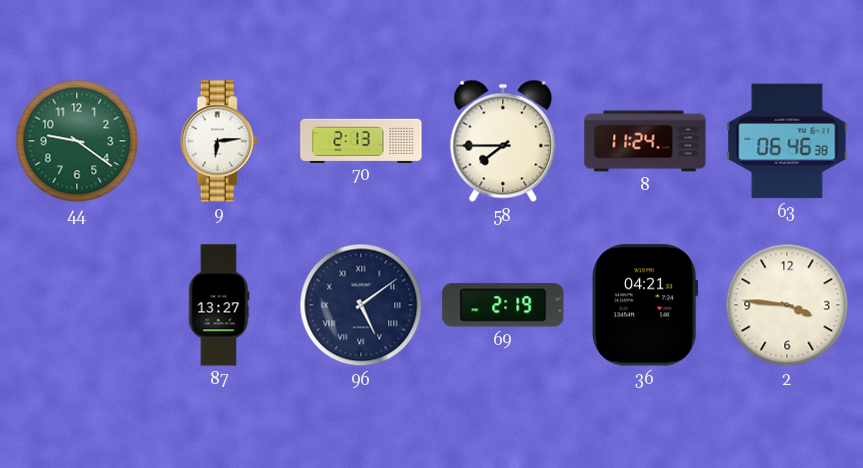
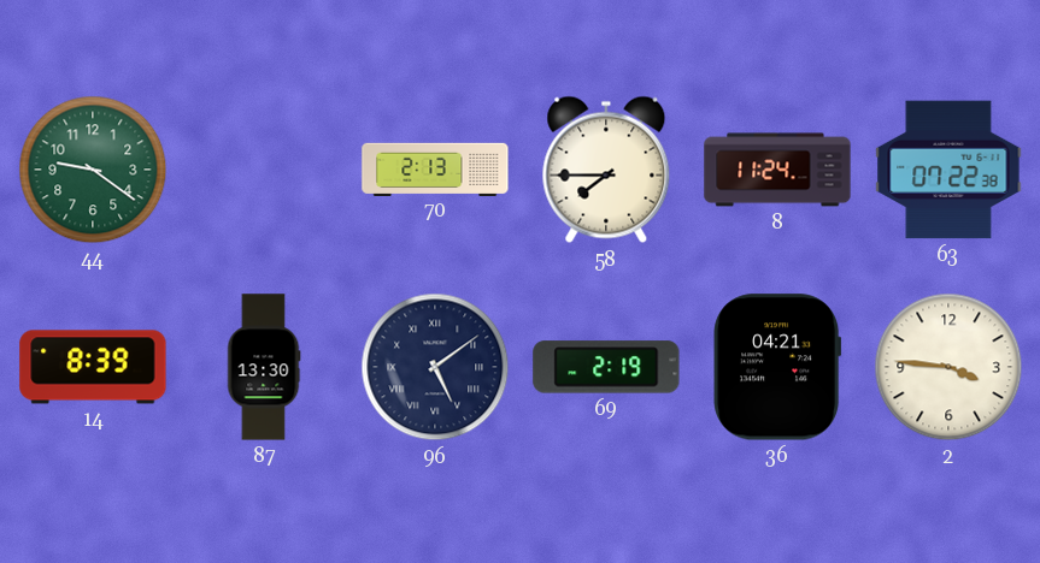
9: 6:14 -> none (219, 141)
63: 06:46 -> 07:22 (948, 170)
14: none -> 8:39 (93, 367)
87: 13:27 -> 13:30 (264, 367)
